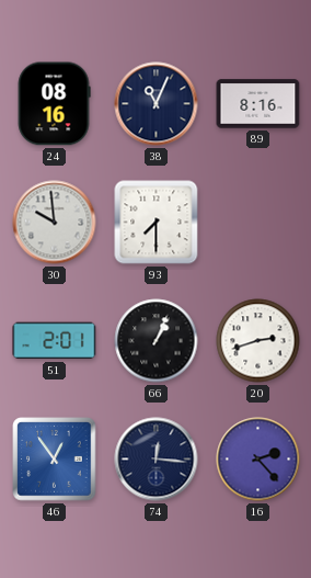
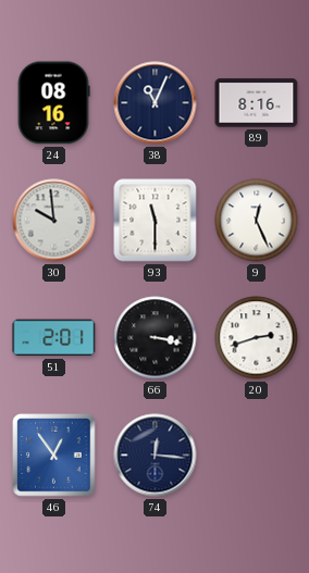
93: 7:30 -> 11:30 (156, 221)
9: none -> 12:26 (257, 221)
66: 1:04 -> 3:17 (156, 338)
16: 2:23 -> none (258, 460)
